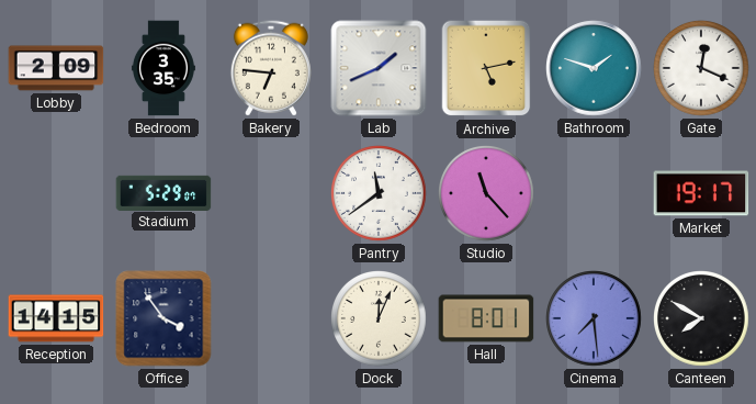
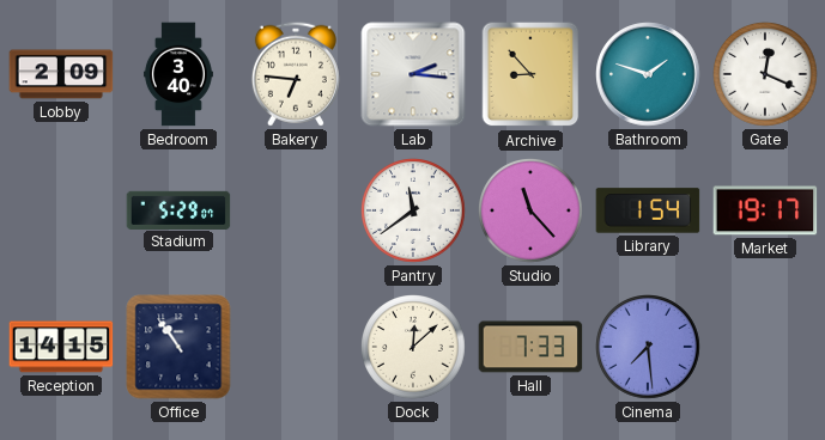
Bedroom: 3:35 -> 3:40 (178, 74)
Lab: 1:41 -> 2:16 (413, 74)
Archive: 5:13 -> 8:53 (530, 74)
Library: none -> 1:54 (648, 210)
Office: 3:54 -> 10:54 (178, 347)
Dock: 12:04 -> 12:08 (414, 348)
Hall: 8:01 -> 7:33 (530, 347)
Canteen: 7:50 -> none (702, 319)
